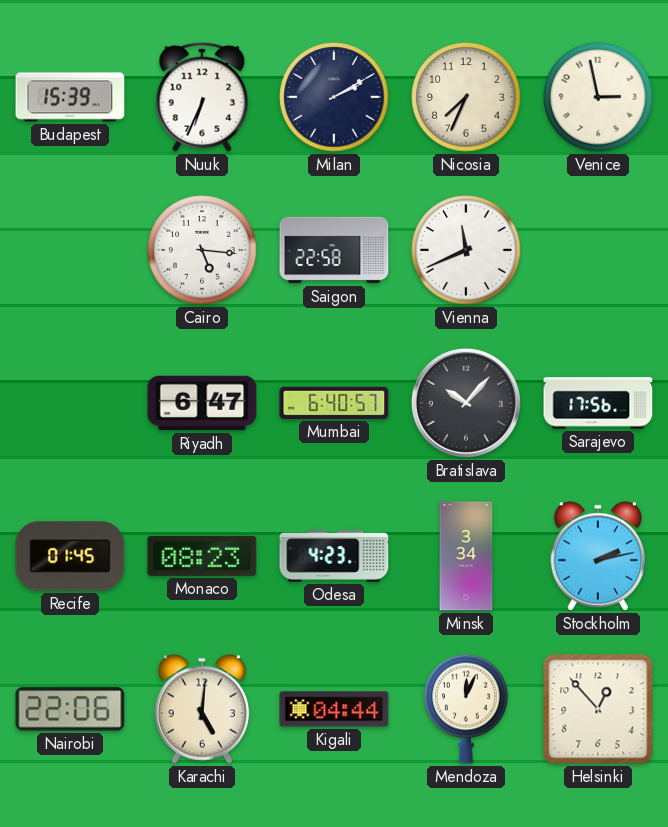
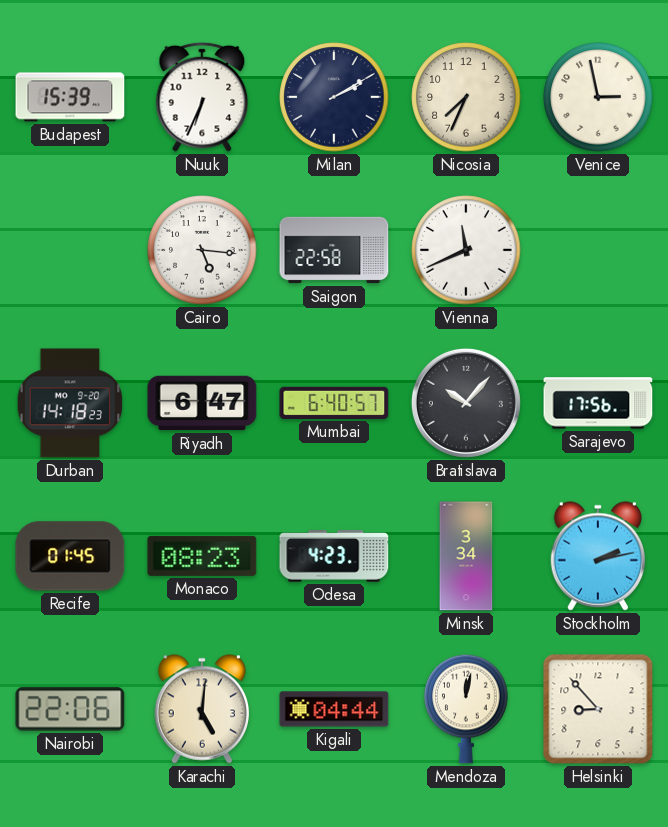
Durban: none -> 14:18 (70, 403)
Mendoza: 12:04 -> 12:02 (466, 709)
Helsinki: 12:53 -> 8:53 (598, 709)
